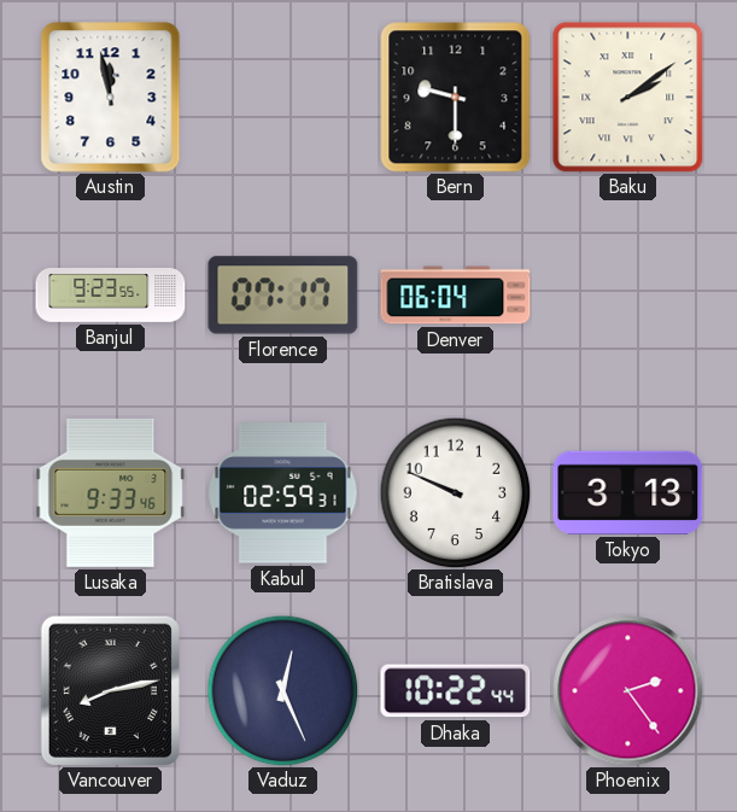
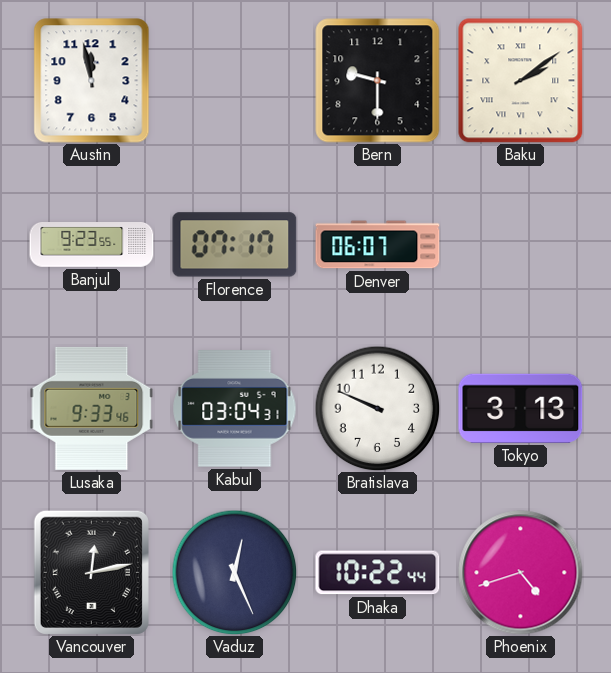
Denver: 06:04 -> 06:07 (378, 245)
Kabul: 02:59 -> 03:04 (235, 409)
Vancouver: 8:13 -> 12:13 (91, 572)
Phoenix: 2:24 -> 4:42 (521, 573)
